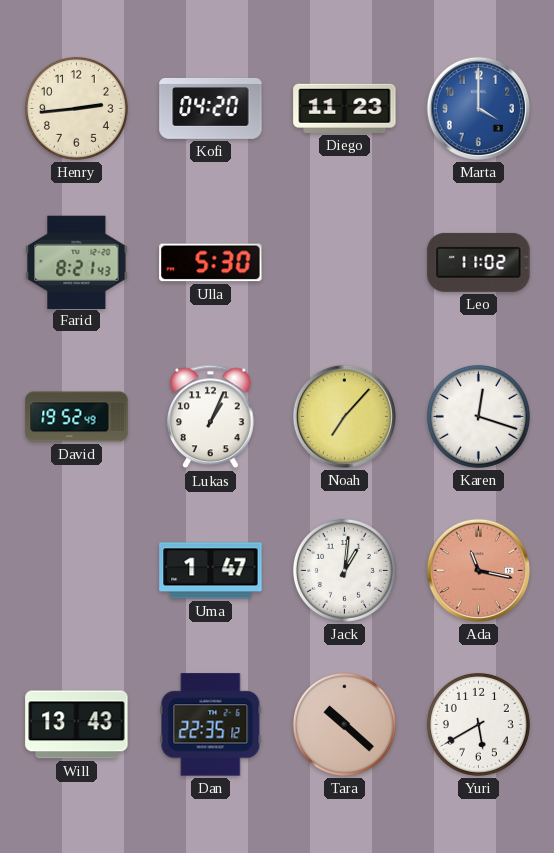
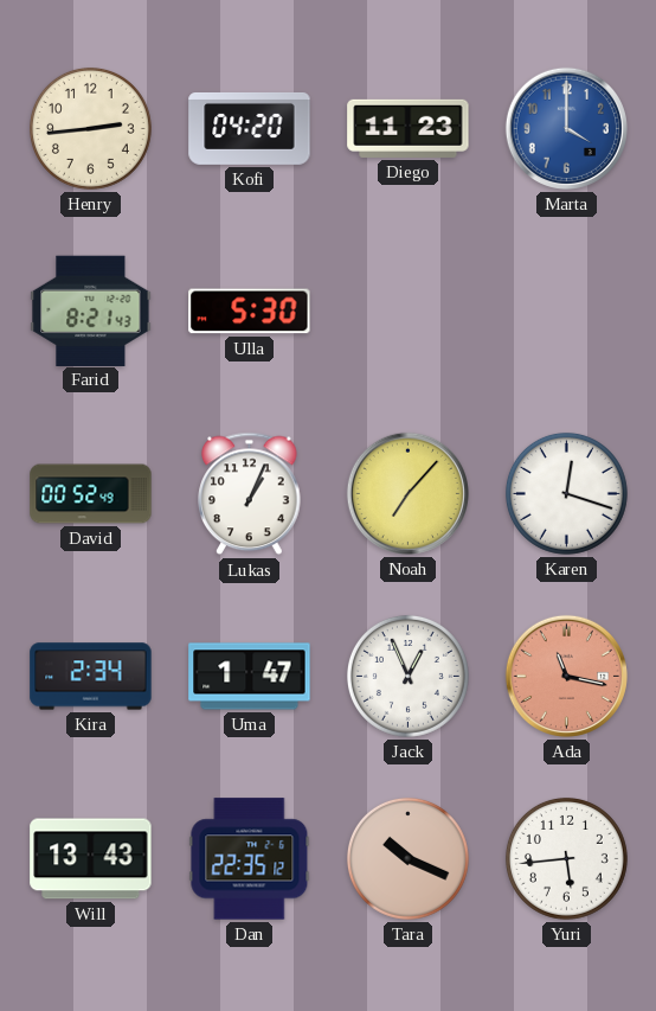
Leo: 11:02 -> none (479, 262)
David: 19:52 -> 00:52 (91, 494)
Kira: none -> 2:34 (91, 677)
Jack: 1:01 -> 12:56 (407, 676)
Tara: 10:22 -> 10:19 (407, 858)
Yuri: 5:40 -> 5:44 (566, 858)
